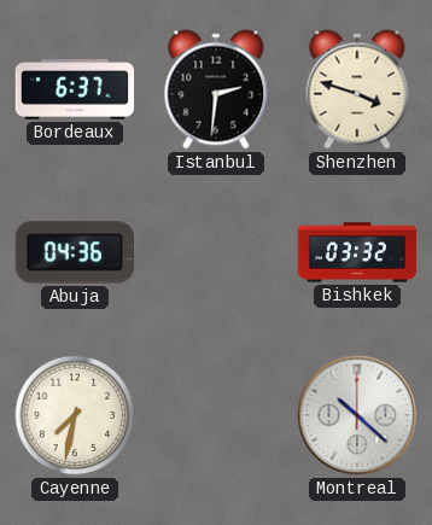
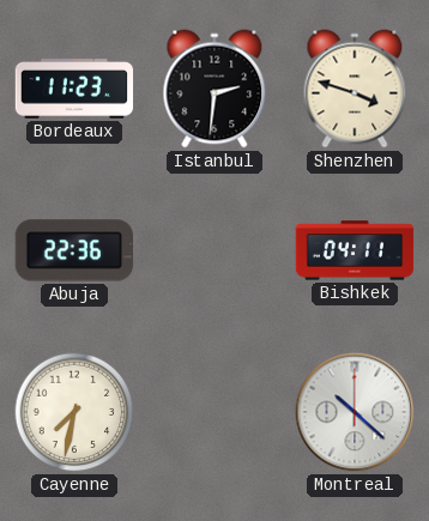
Bordeaux: 6:37 -> 11:23 (74, 90)
Abuja: 04:36 -> 22:36 (73, 250)
Bishkek: 03:32 -> 04:11 (355, 250)
